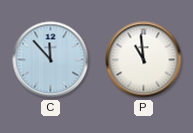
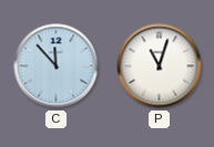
P: 10:59 -> 11:03 (160, 66)
